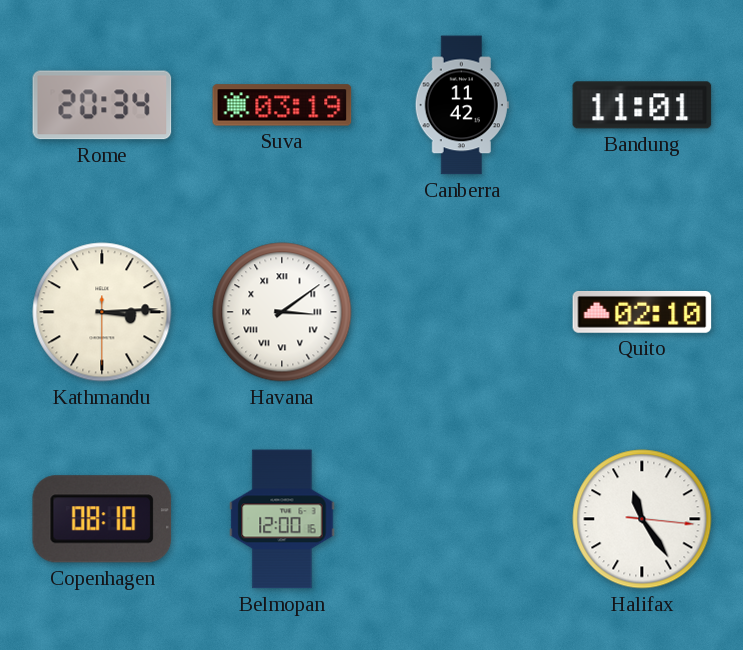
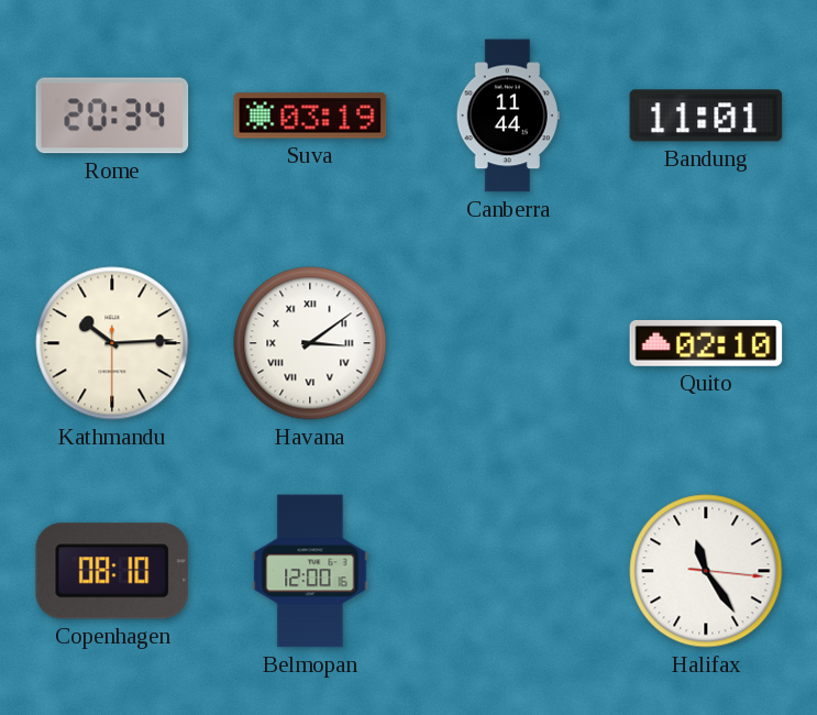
Canberra: 11:42 -> 11:44 (508, 116)
Kathmandu: 3:14 -> 10:14 (112, 343)
